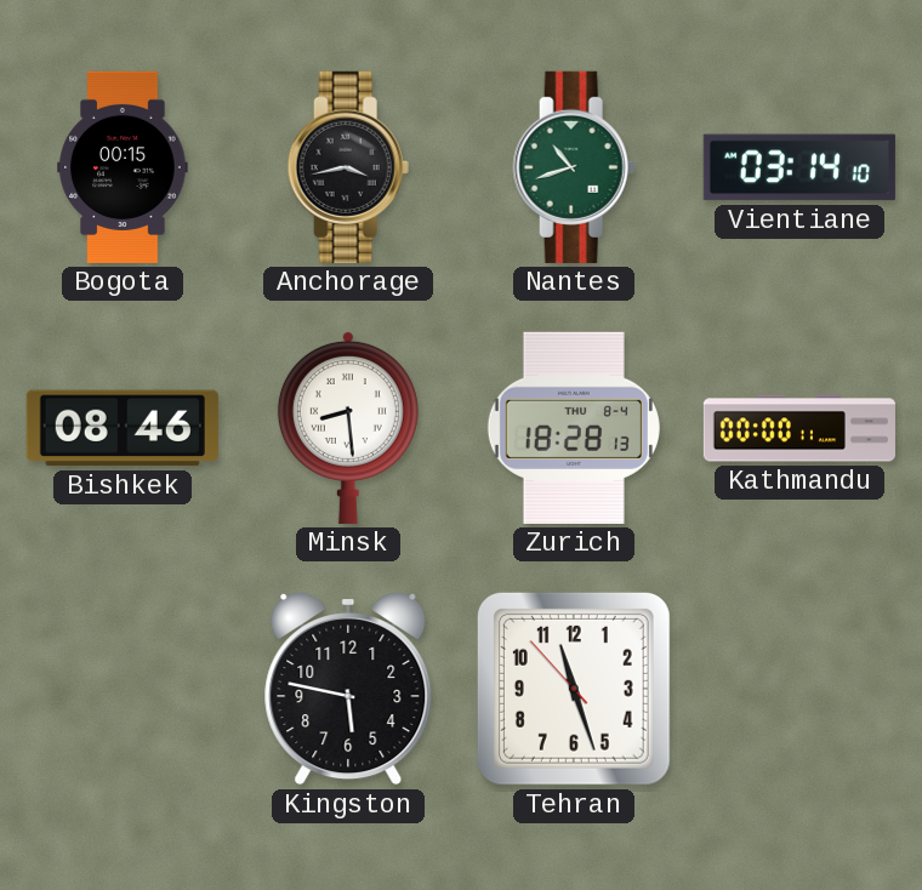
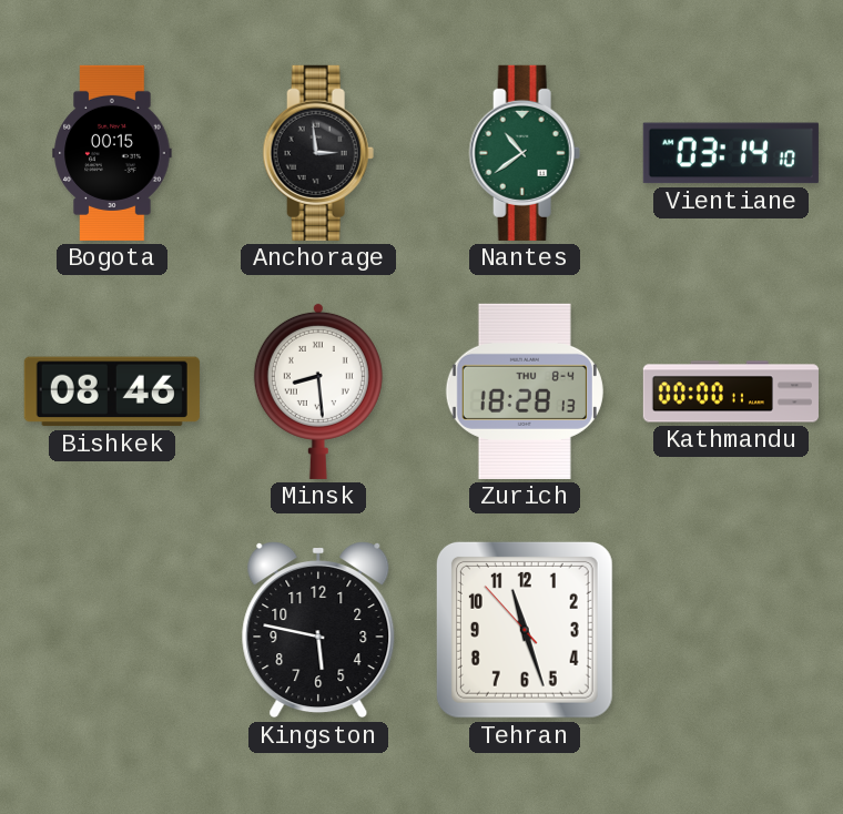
Anchorage: 3:43 -> 2:59 (318, 153)
Nantes: 10:42 -> 10:39 (525, 153)
